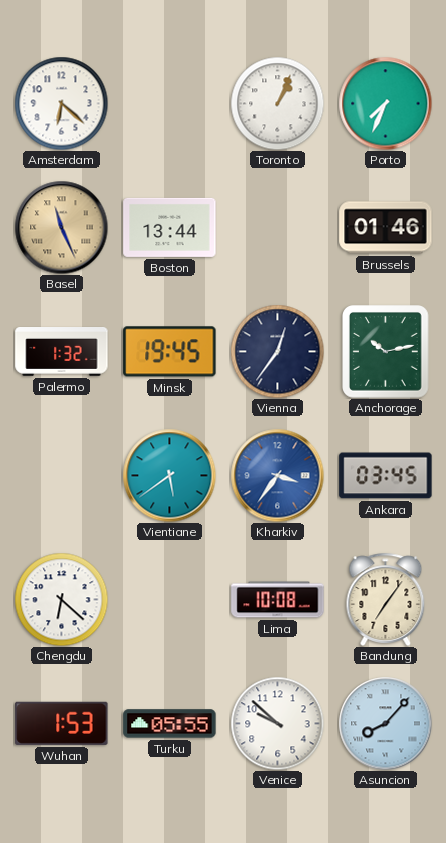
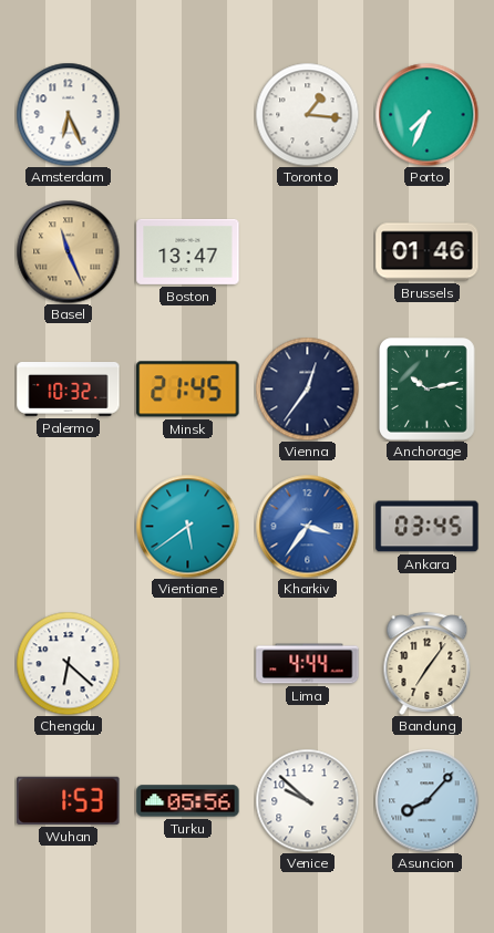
Amsterdam: 6:22 -> 6:26 (68, 114)
Toronto: 1:04 -> 1:16 (307, 114)
Boston: 13:44 -> 13:47 (188, 251)
Palermo: 1:32 -> 10:32 (69, 390)
Minsk: 19:45 -> 21:45 (188, 390)
Lima: 10:08 -> 4:44 (308, 664)
Turku: 05:55 -> 05:56 (188, 801)
